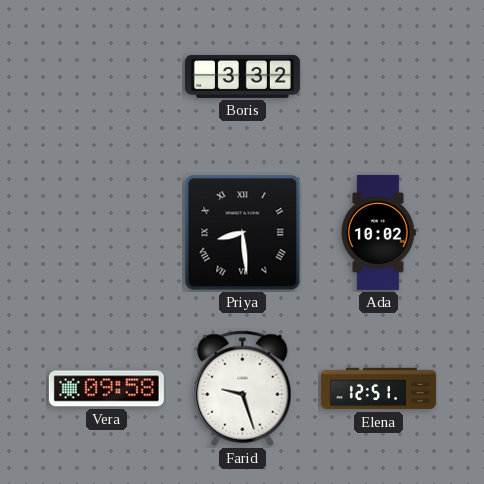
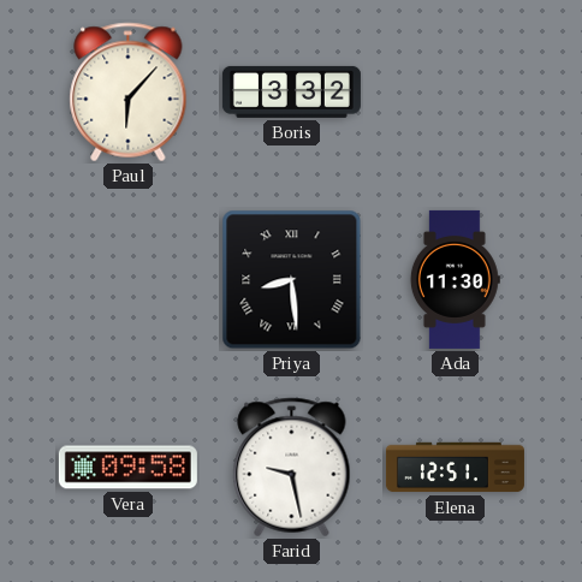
Paul: none -> 6:07 (129, 93)
Ada: 10:02 -> 11:30 (455, 279)
Farid: 9:27 -> 9:28 (292, 468)
